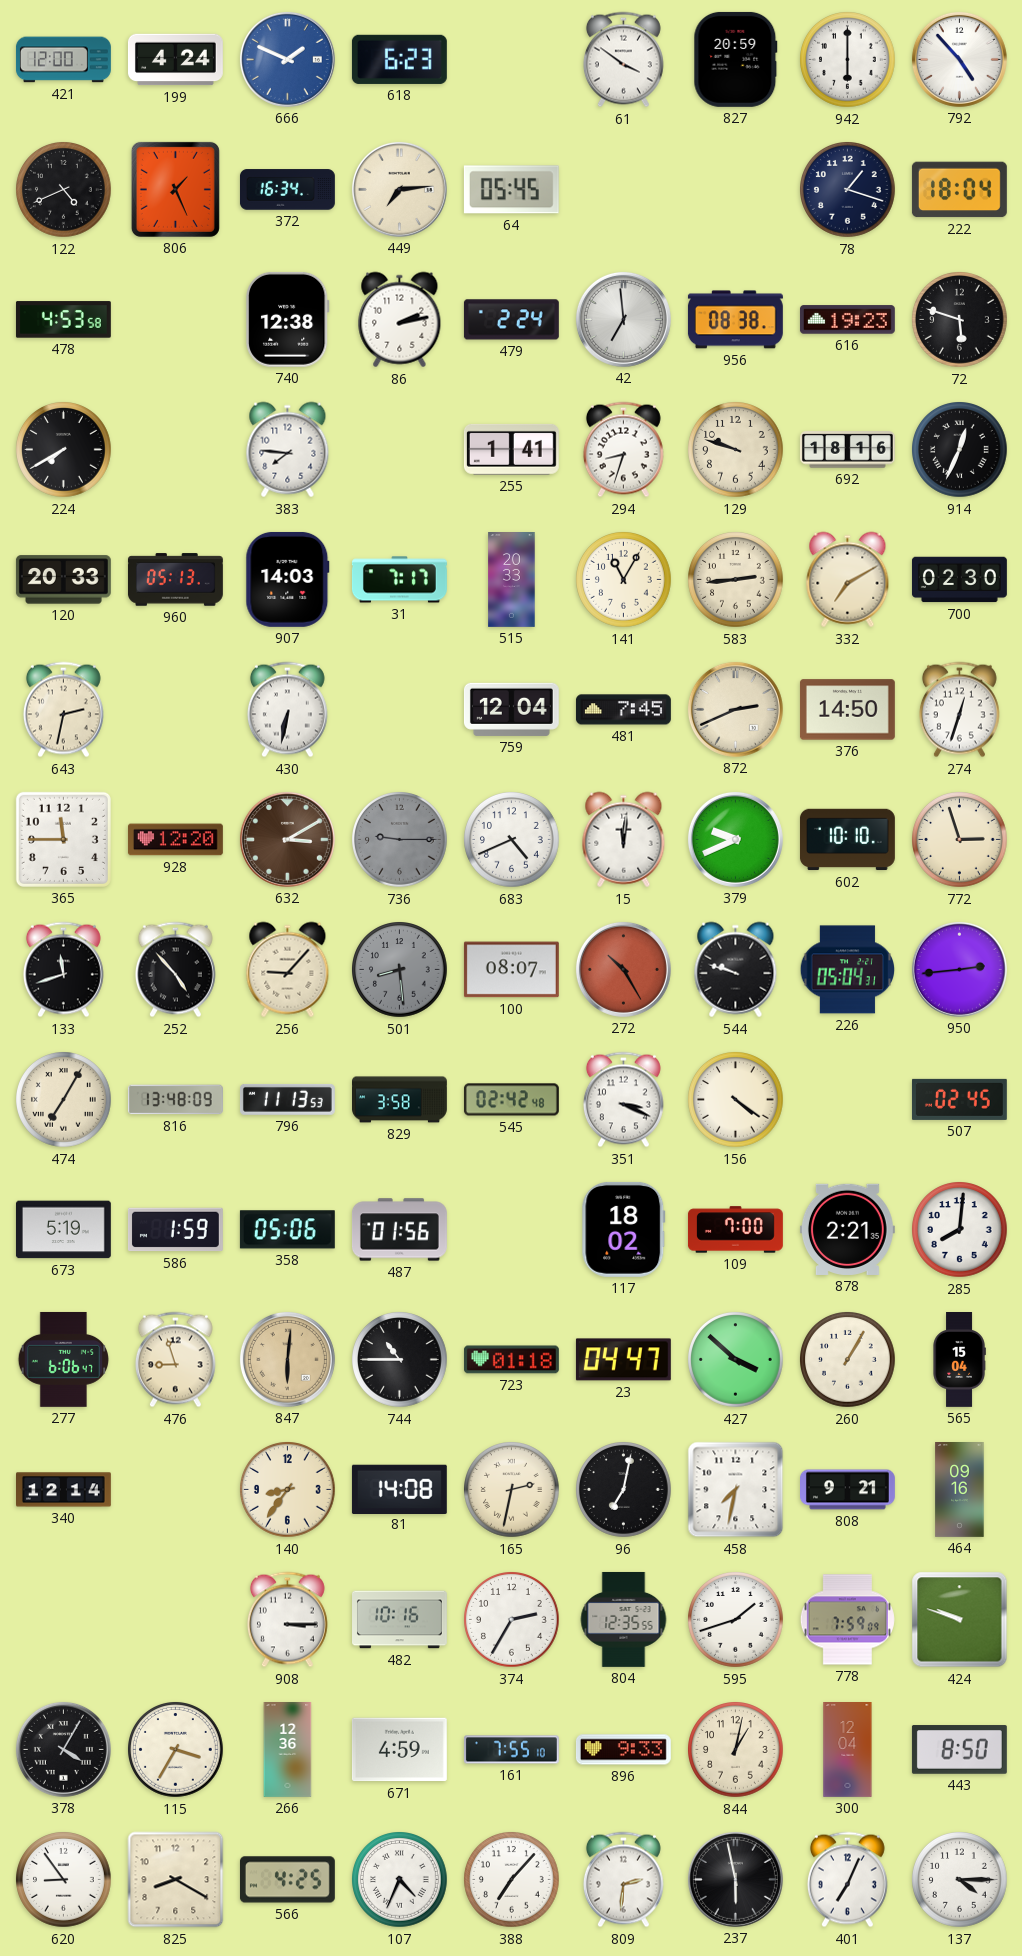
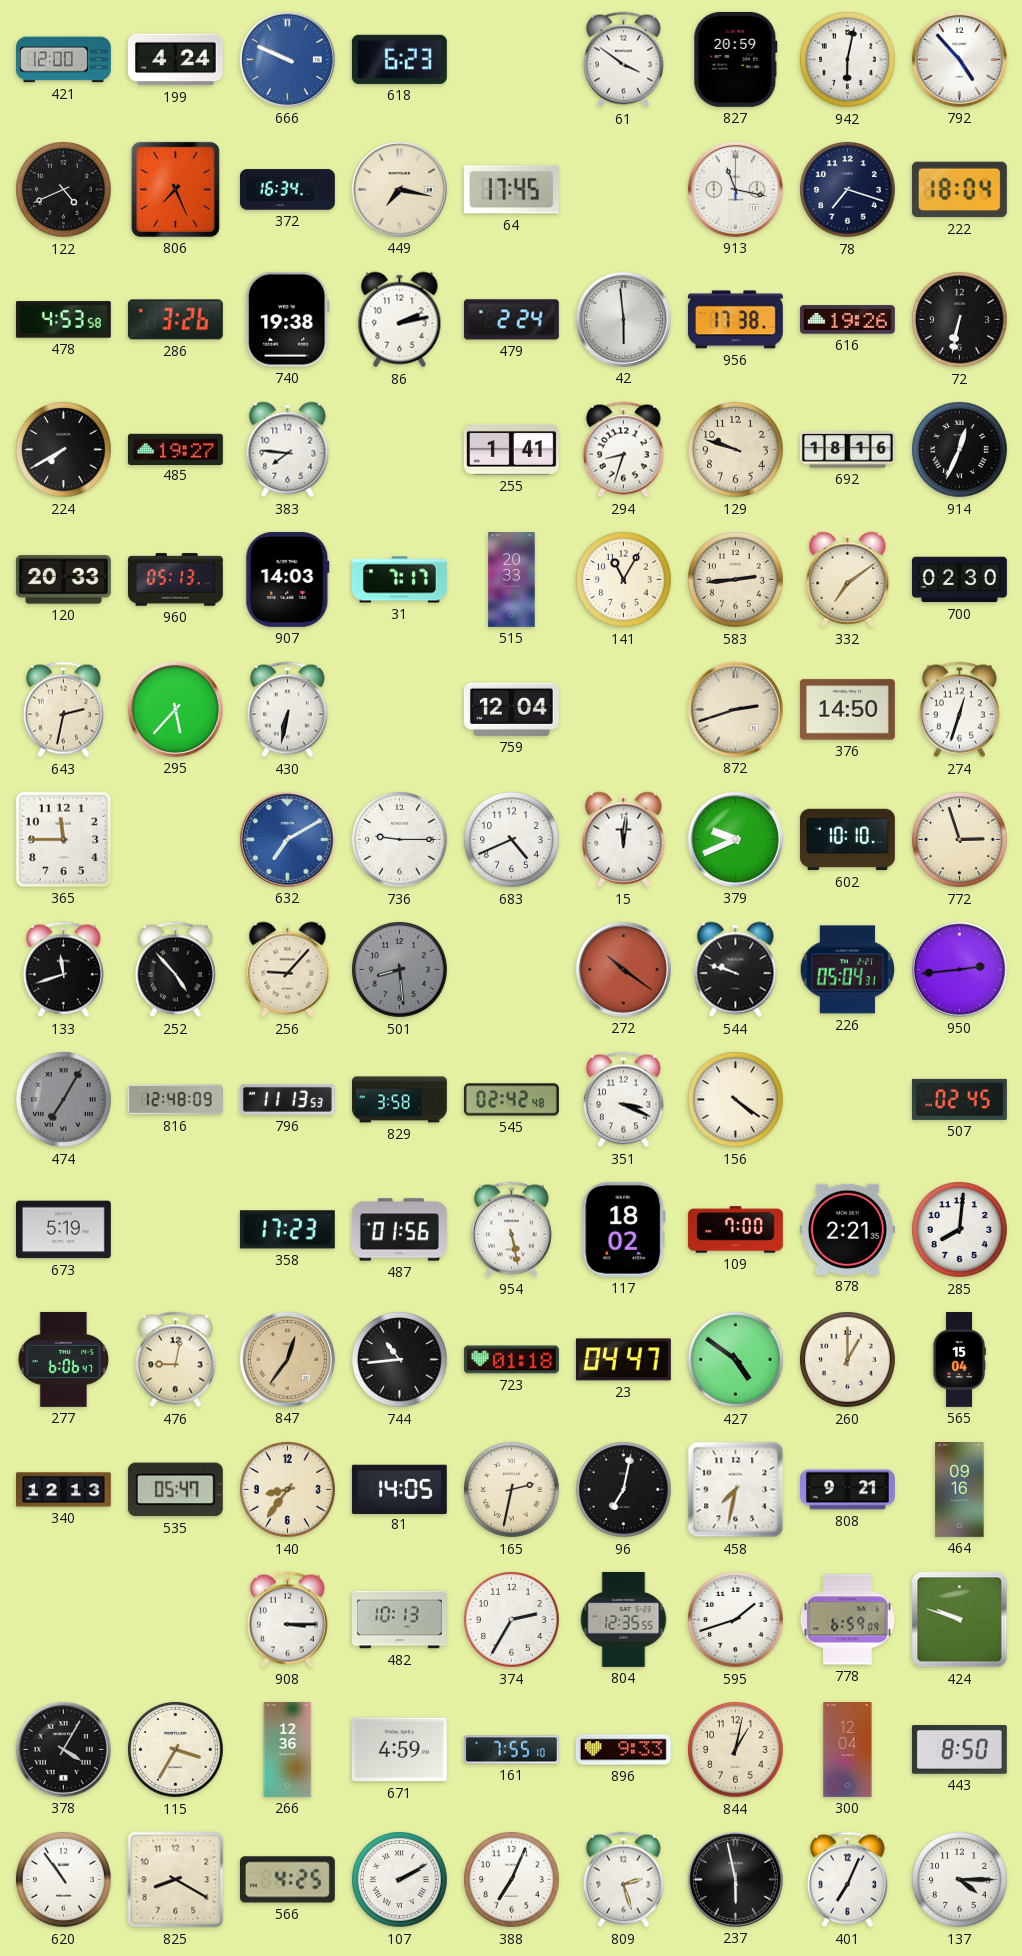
666: 1:49 -> 9:49 (287, 59)
942: 6:00 -> 6:02 (848, 60)
806: 1:26 -> 7:26 (175, 189)
449: 7:14 -> 7:17 (399, 189)
64: 05:45 -> 17:45 (511, 190)
913: none -> 11:17 (735, 189)
78: 1:18 -> 7:18 (848, 190)
286: none -> 3:26 (175, 320)
740: 12:38 -> 19:38 (287, 319)
42: 6:59 -> 5:59 (623, 319)
956: 08:38 -> 17:38 (735, 320)
616: 19:23 -> 19:26 (847, 320)
72: 5:48 -> 6:32 (960, 320)
485: none -> 19:27 (175, 449)
332: 7:10 -> 7:09 (848, 580)
295: none -> 5:37 (175, 709)
481: 7:45 -> none (623, 710)
872: 2:41 -> 2:42 (735, 709)
928: 12:20 -> none (175, 840)
632: 3:10 -> 7:10 (287, 839)
632 dial: brown -> blue (287, 839)
736 dial: grey -> white (400, 840)
100: 08:07 -> none (511, 970)
272: 10:25 -> 10:21 (623, 969)
474 dial: cream -> grey (64, 1100)
816: 13:48 -> 12:48 (175, 1100)
586: 1:59 -> none (175, 1230)
358: 05:06 -> 17:23 (287, 1230)
954: none -> 5:28 (511, 1230)
476: 8:57 -> 9:02 (175, 1360)
847: 6:01 -> 12:36 (287, 1359)
744: 10:45 -> 10:44 (400, 1360)
427: 3:52 -> 4:51 (736, 1360)
260: 1:05 -> 1:00 (848, 1360)
340: 12:14 -> 12:13 (64, 1490)
535: none -> 05:47 (175, 1490)
81: 14:08 -> 14:05 (399, 1489)
482: 10:16 -> 10:13 (400, 1620)
778: 7:59 -> 6:59 (847, 1620)
620: 8:54 -> 10:54 (64, 1880)
107: 4:34 -> 2:10 (400, 1880)
388: 7:07 -> 7:04 (512, 1880)
809: 2:31 -> 2:27 (623, 1880)
